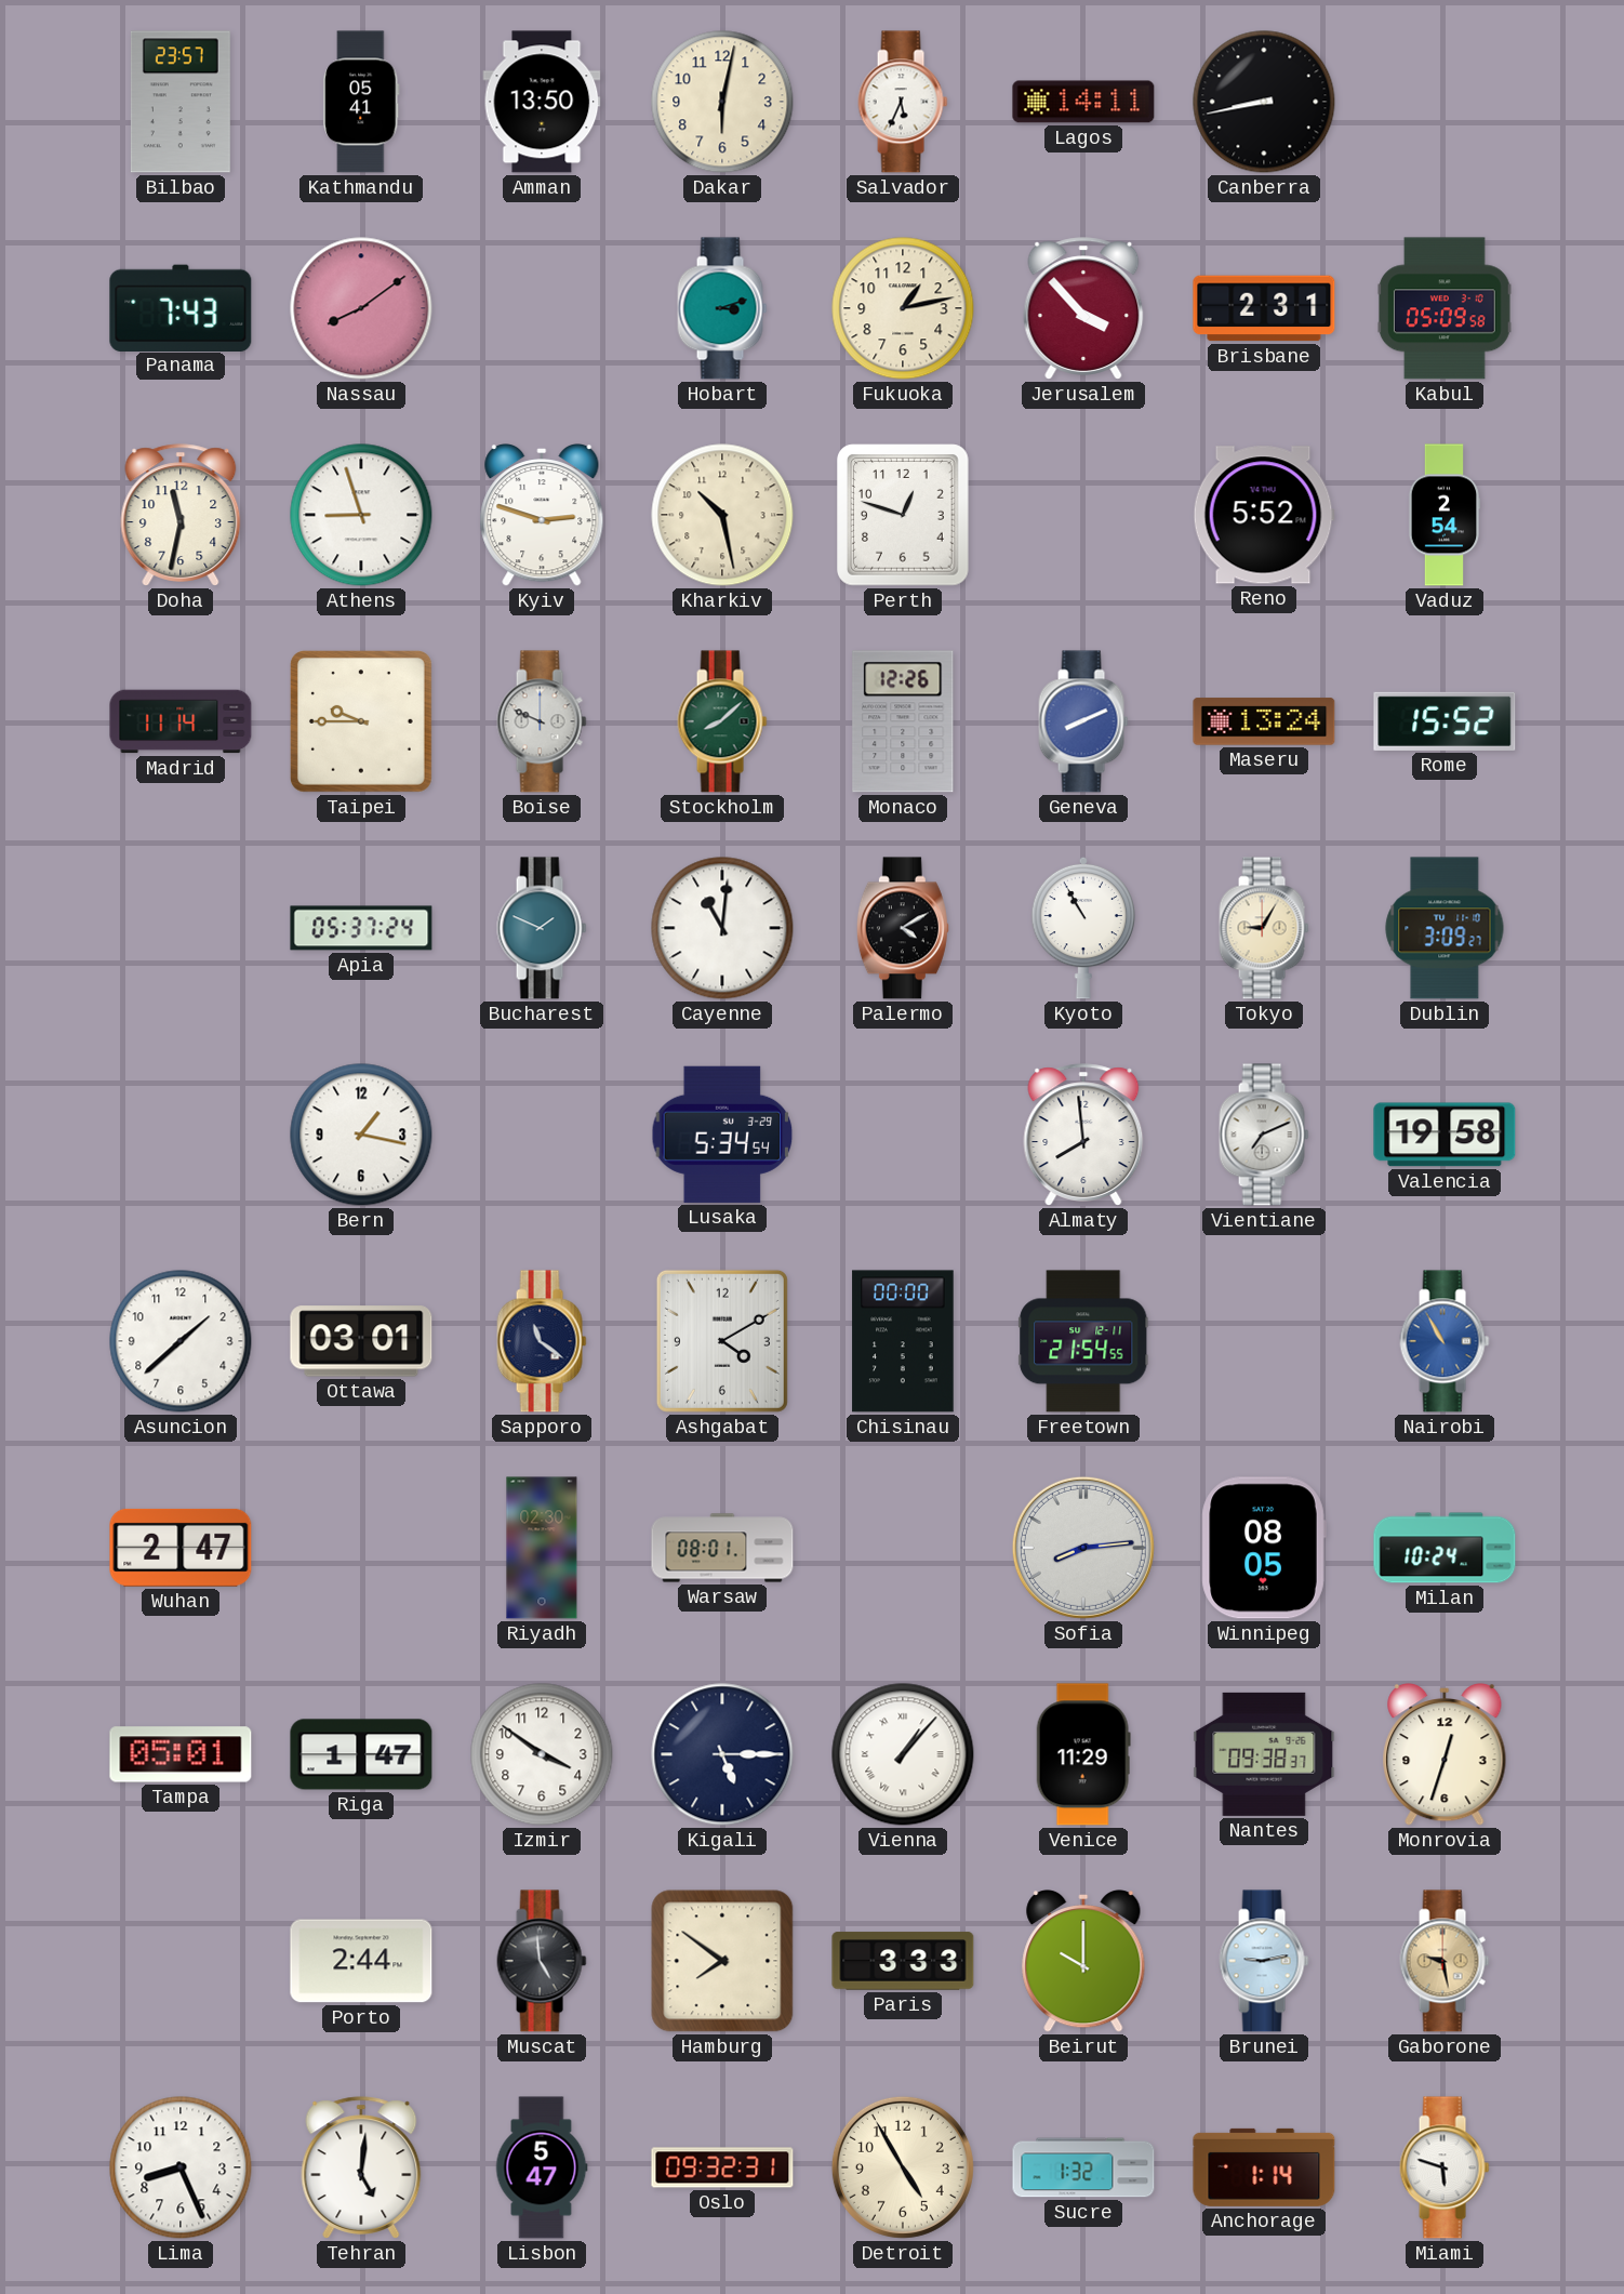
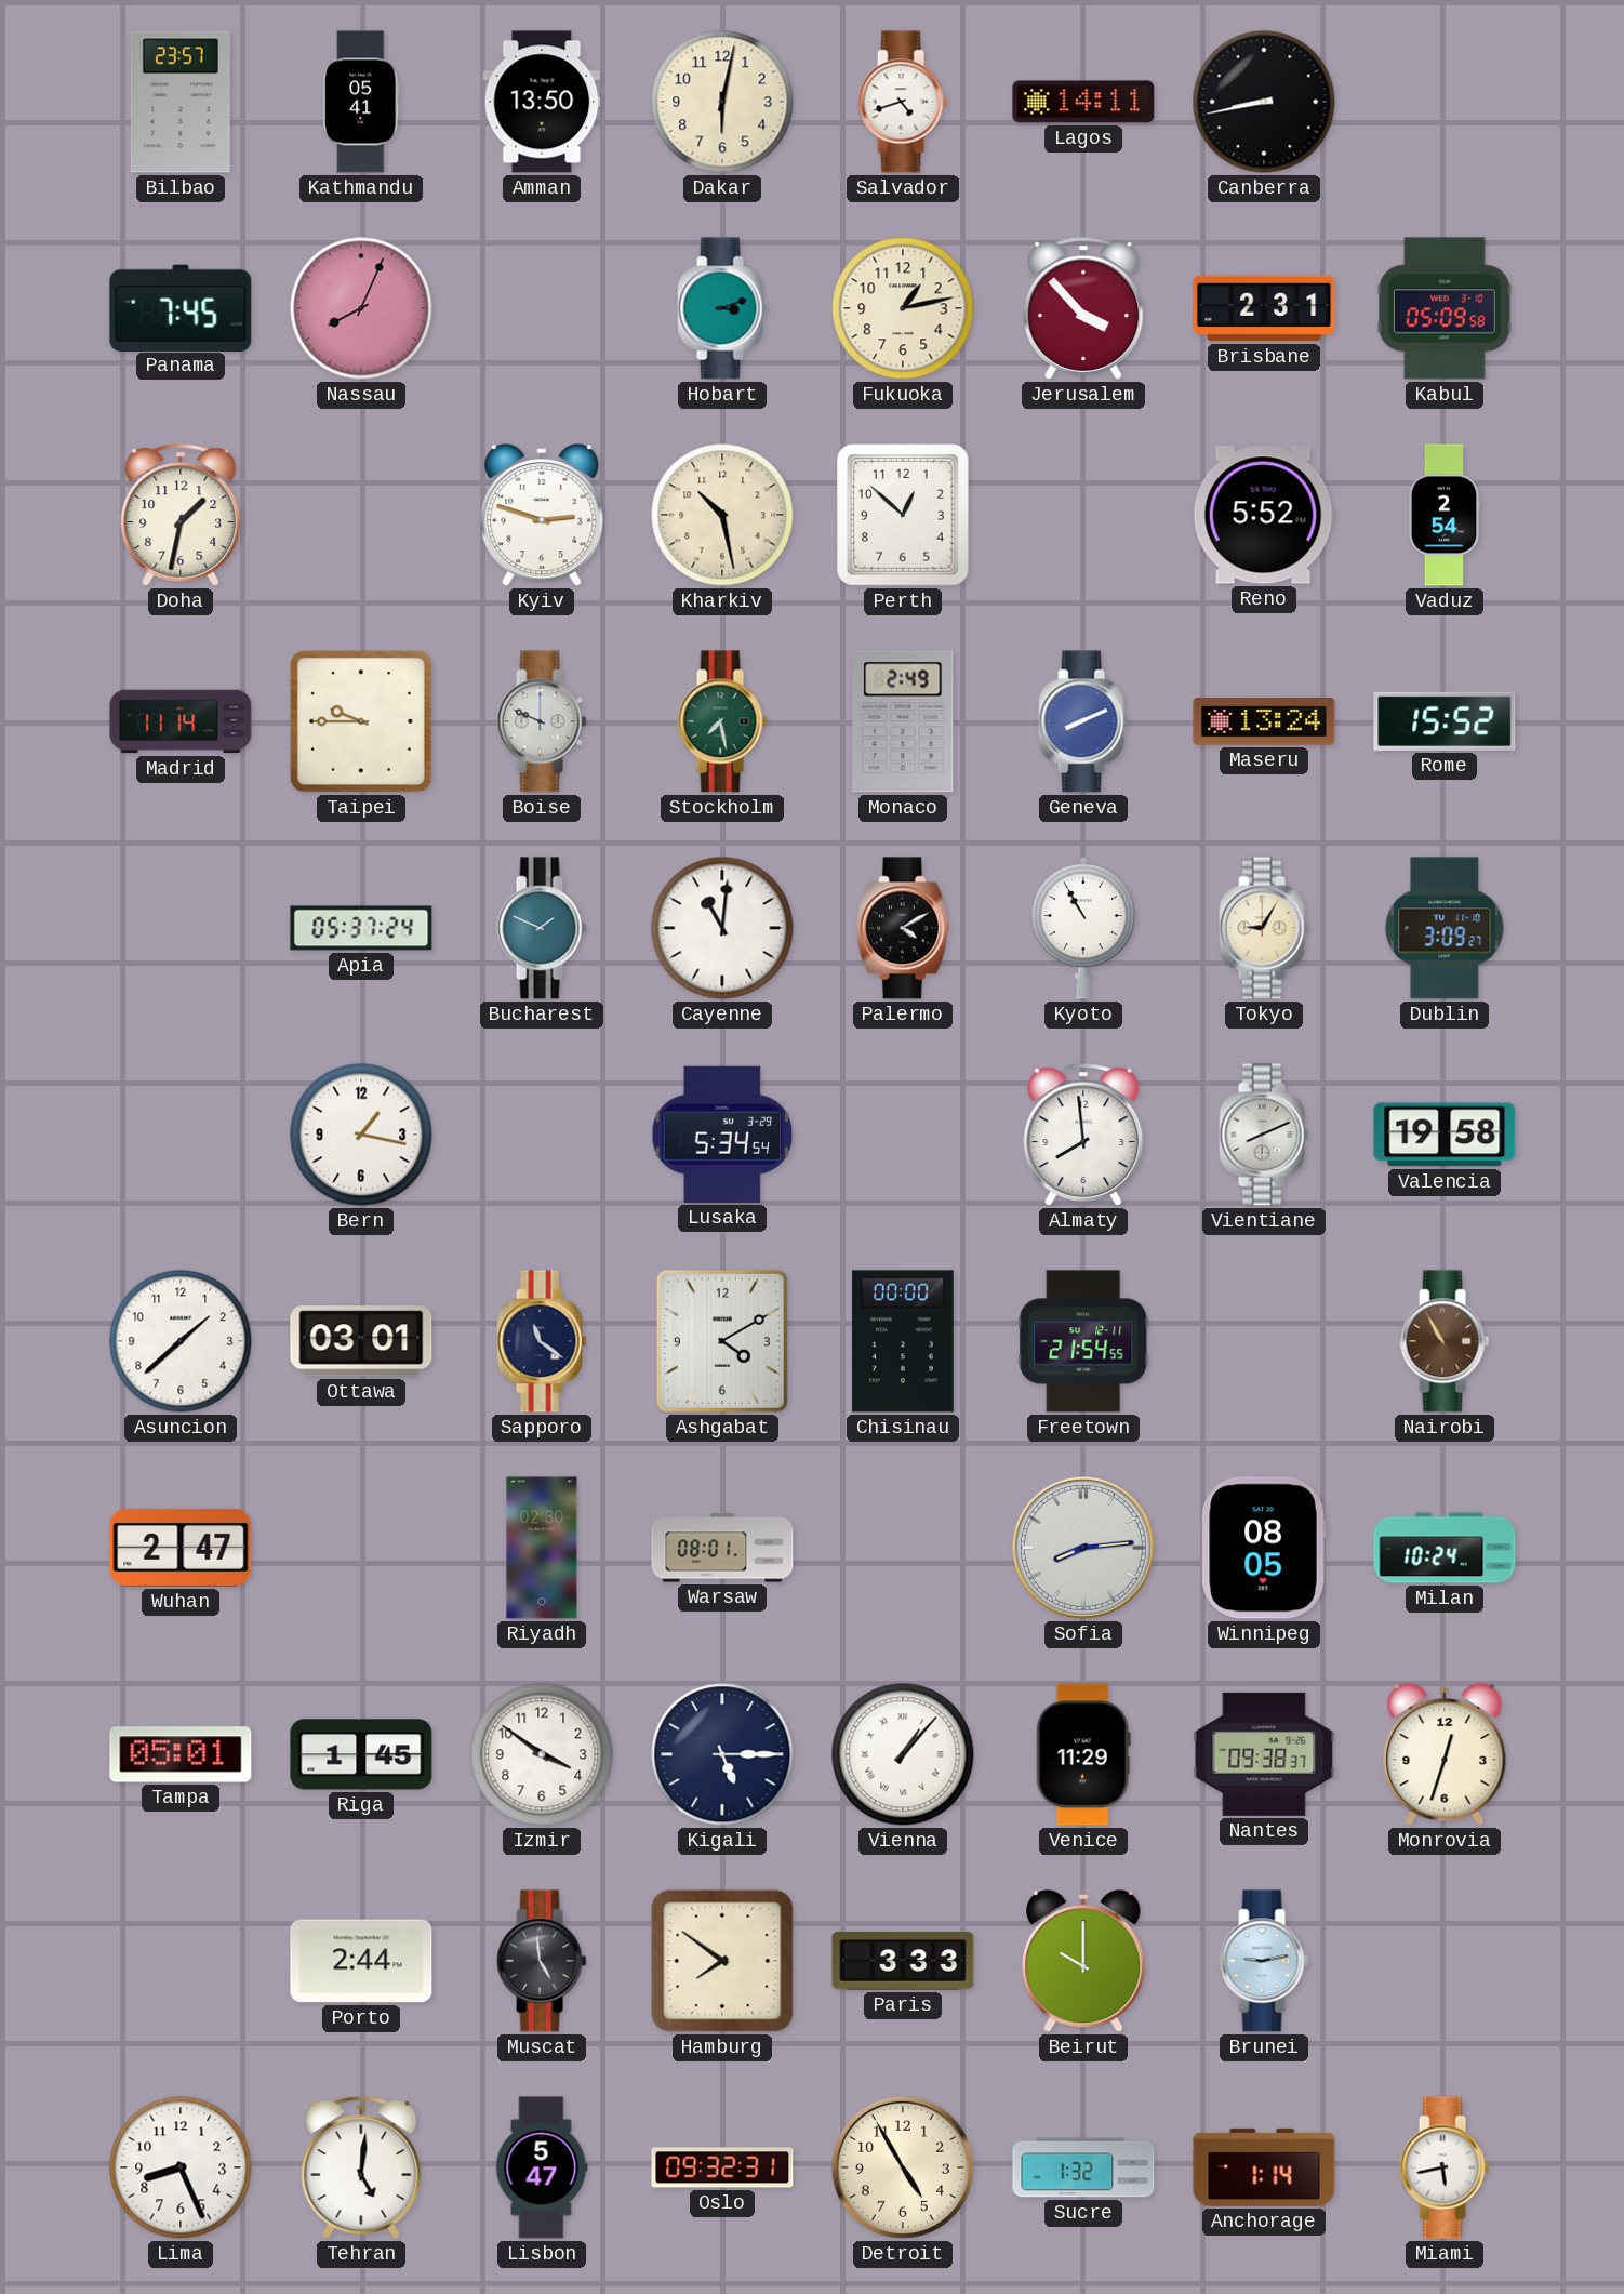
Salvador: 5:34 -> 4:42 (903, 102)
Panama: 7:43 -> 7:45 (181, 307)
Nassau: 8:09 -> 8:04 (361, 308)
Doha: 11:32 -> 1:32 (181, 515)
Athens: 8:57 -> none (361, 515)
Perth: 12:48 -> 12:52 (904, 515)
Stockholm: 8:08 -> 7:28 (722, 721)
Monaco: 12:26 -> 2:49 (903, 721)
Vientiane: 7:11 -> 8:11 (1264, 1135)
Nairobi dial: blue -> brown (1445, 1341)
Riga: 1:47 -> 1:45 (361, 1754)
Gaborone: 9:28 -> none (1445, 1961)
Miami: 5:48 -> 5:43 (1445, 2167)
